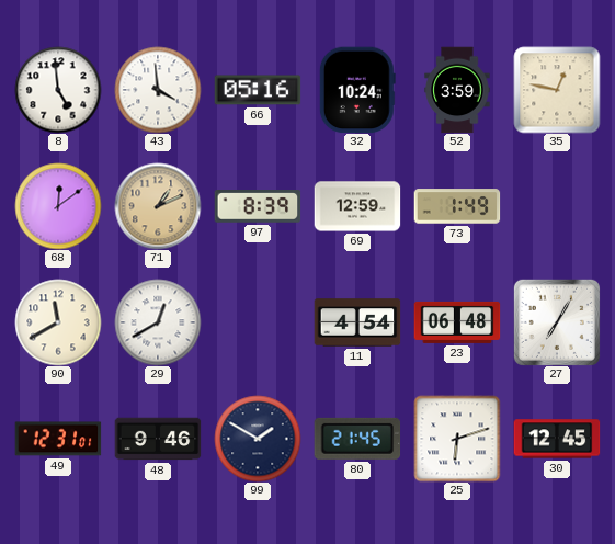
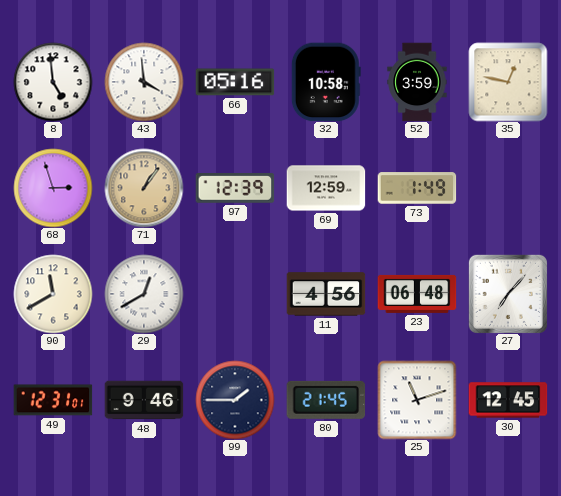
32: 10:24 -> 10:58 (326, 82)
68: 12:09 -> 2:57 (53, 188)
71: 1:11 -> 1:06 (144, 188)
97: 8:39 -> 12:39 (235, 188)
11: 4:54 -> 4:56 (326, 294)
27: 7:05 -> 7:07 (508, 294)
99: 1:50 -> 1:45 (235, 400)
25: 6:12 -> 11:12 (417, 400)
